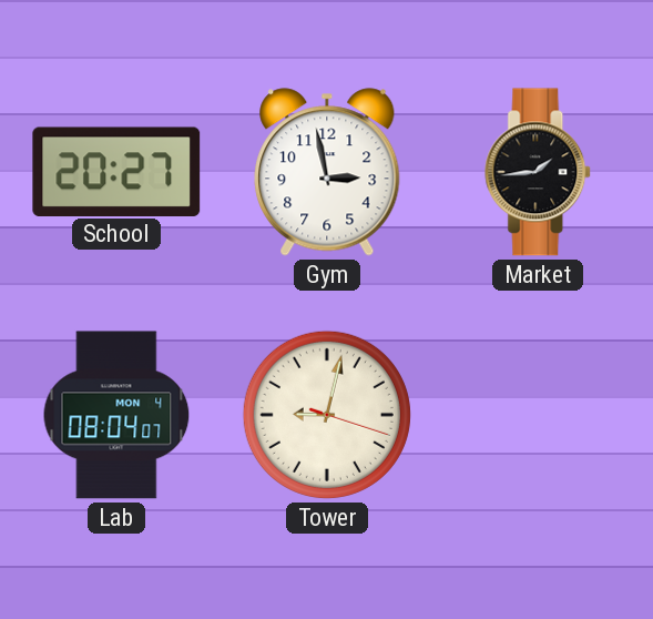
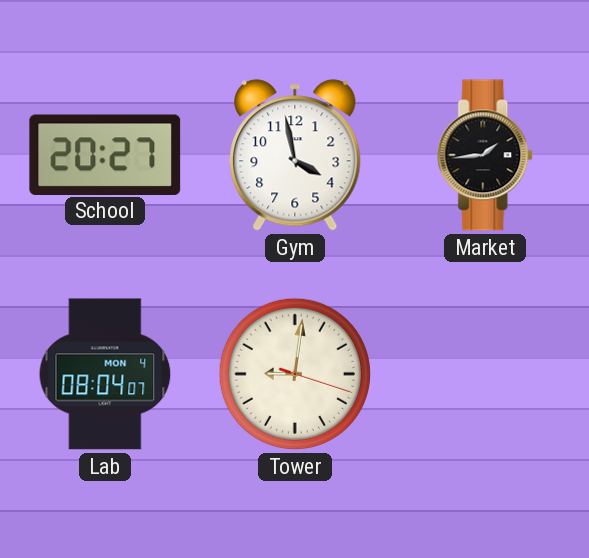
Gym: 2:58 -> 3:58 (295, 155)
Tower: 9:02 -> 9:01 (295, 374)
